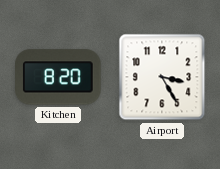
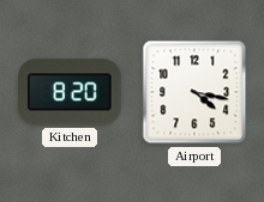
Airport: 3:25 -> 4:17 (194, 92)
